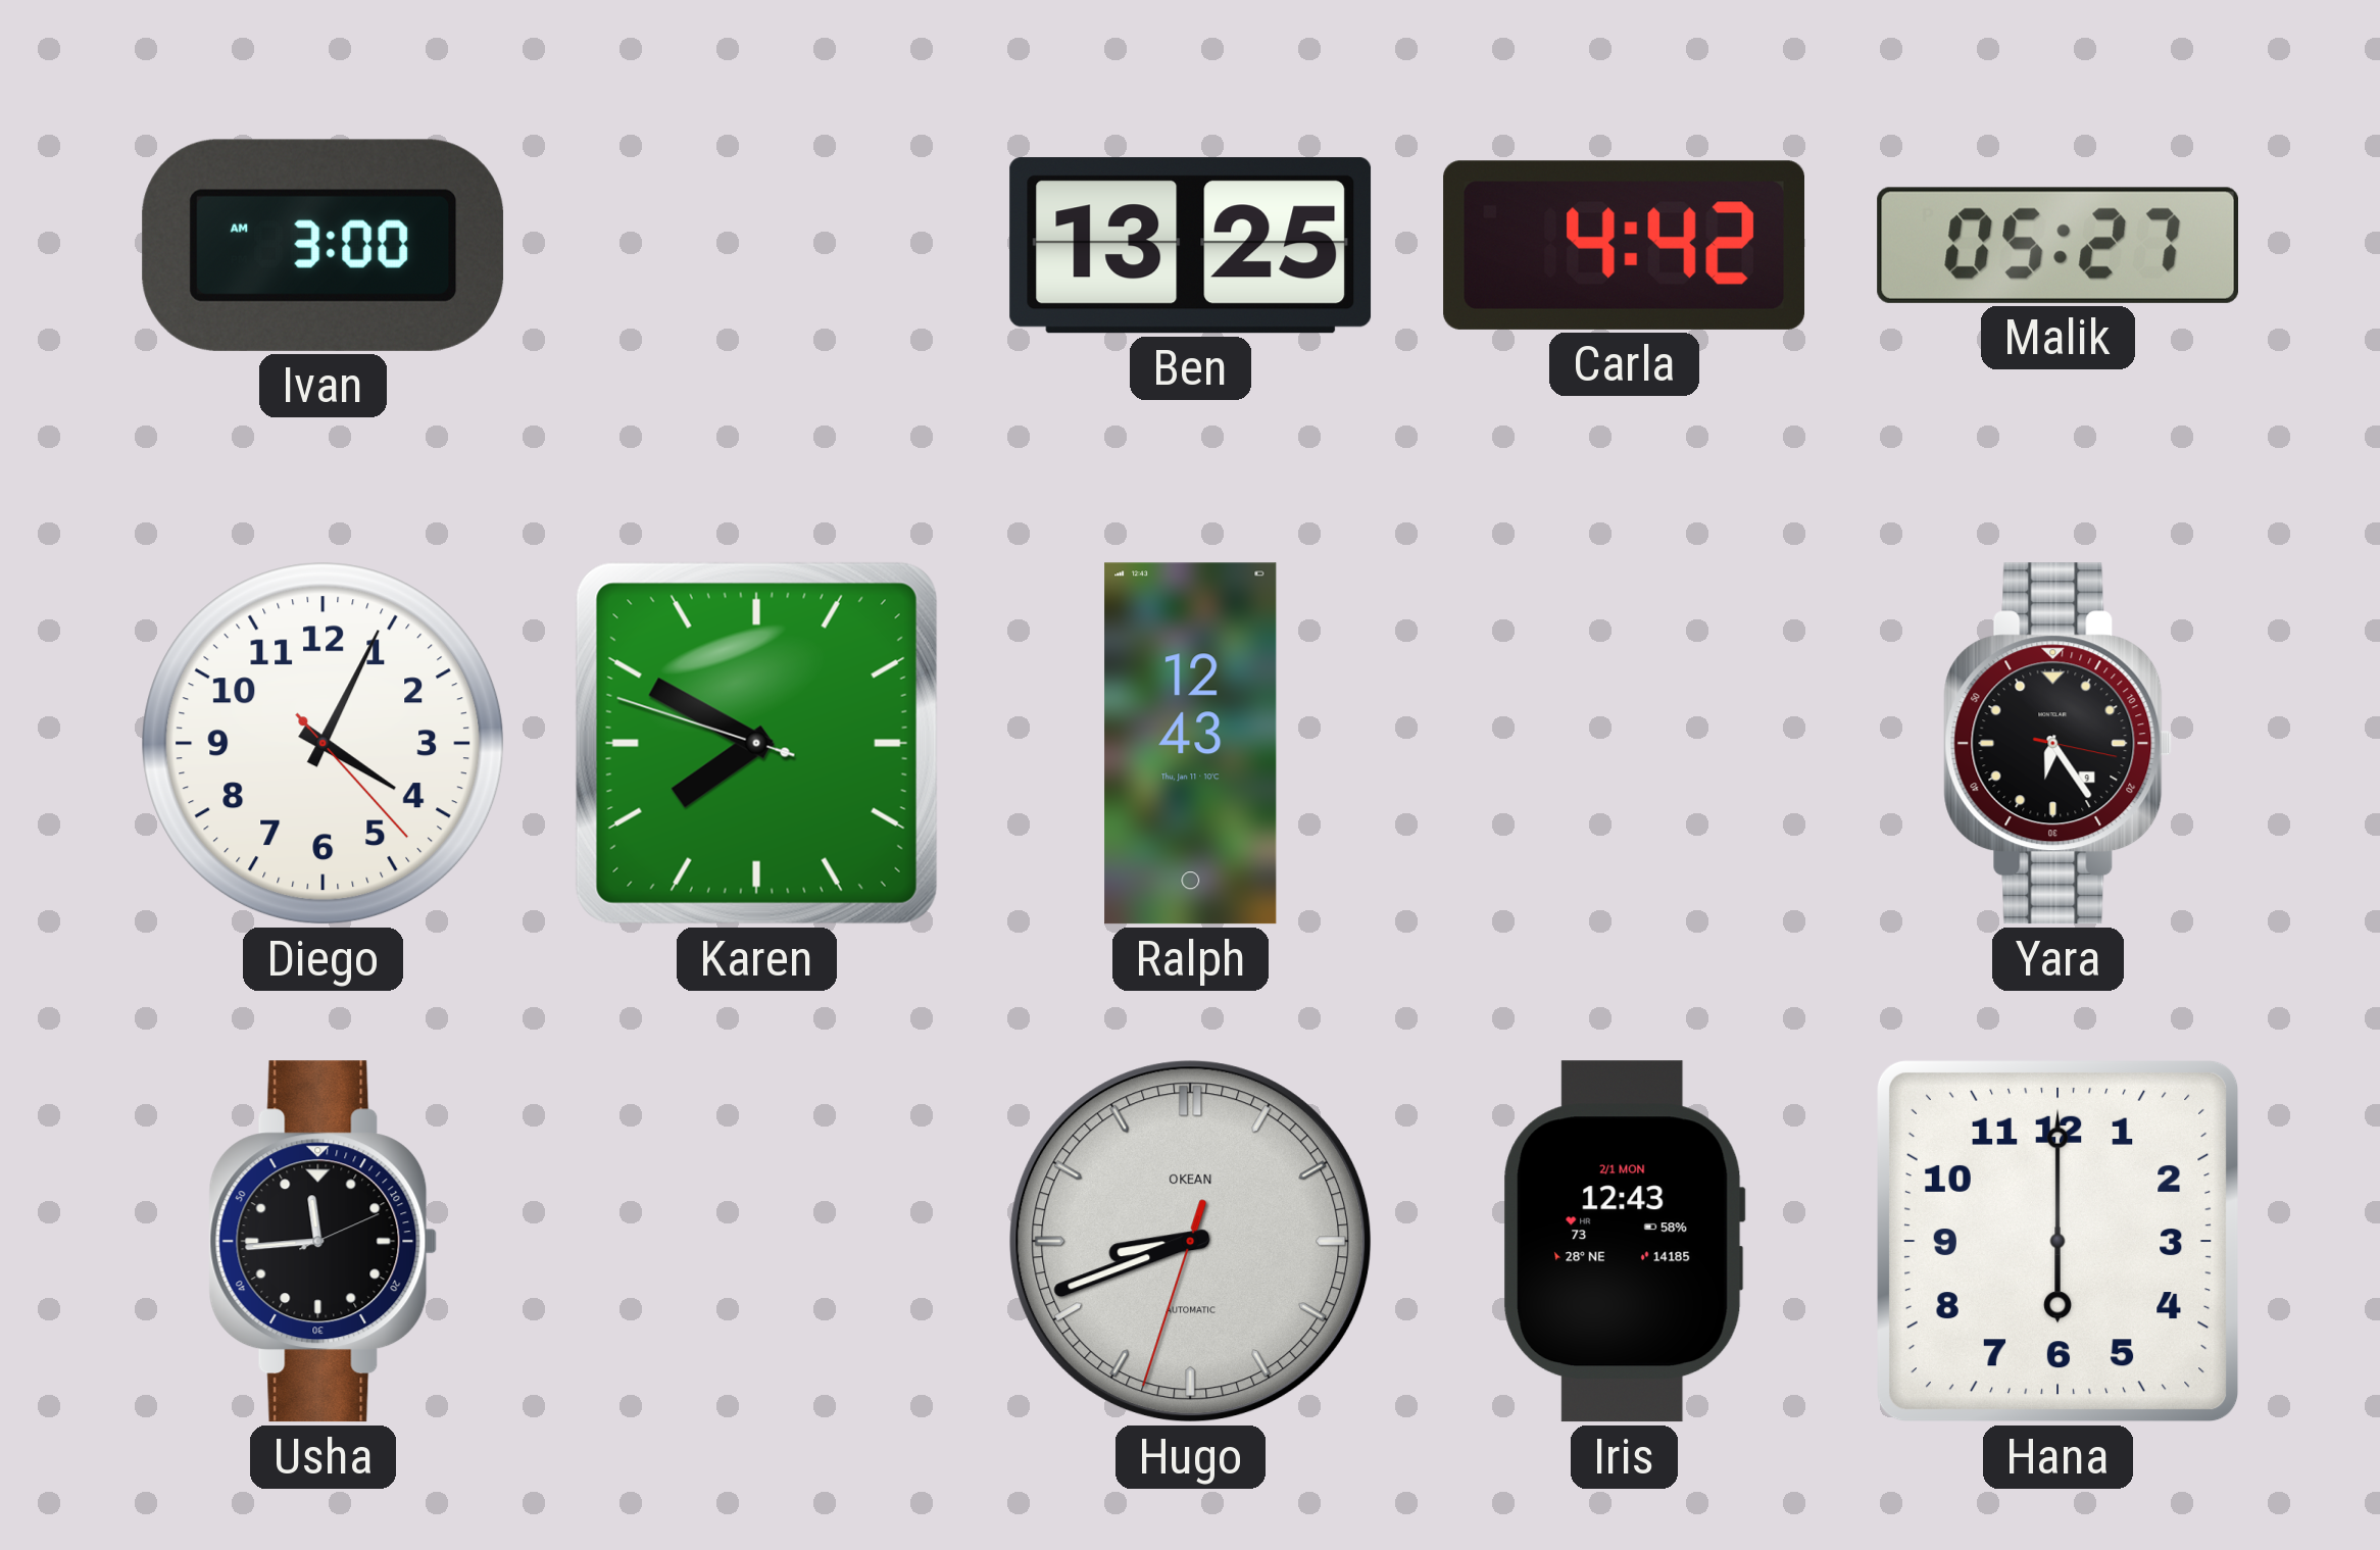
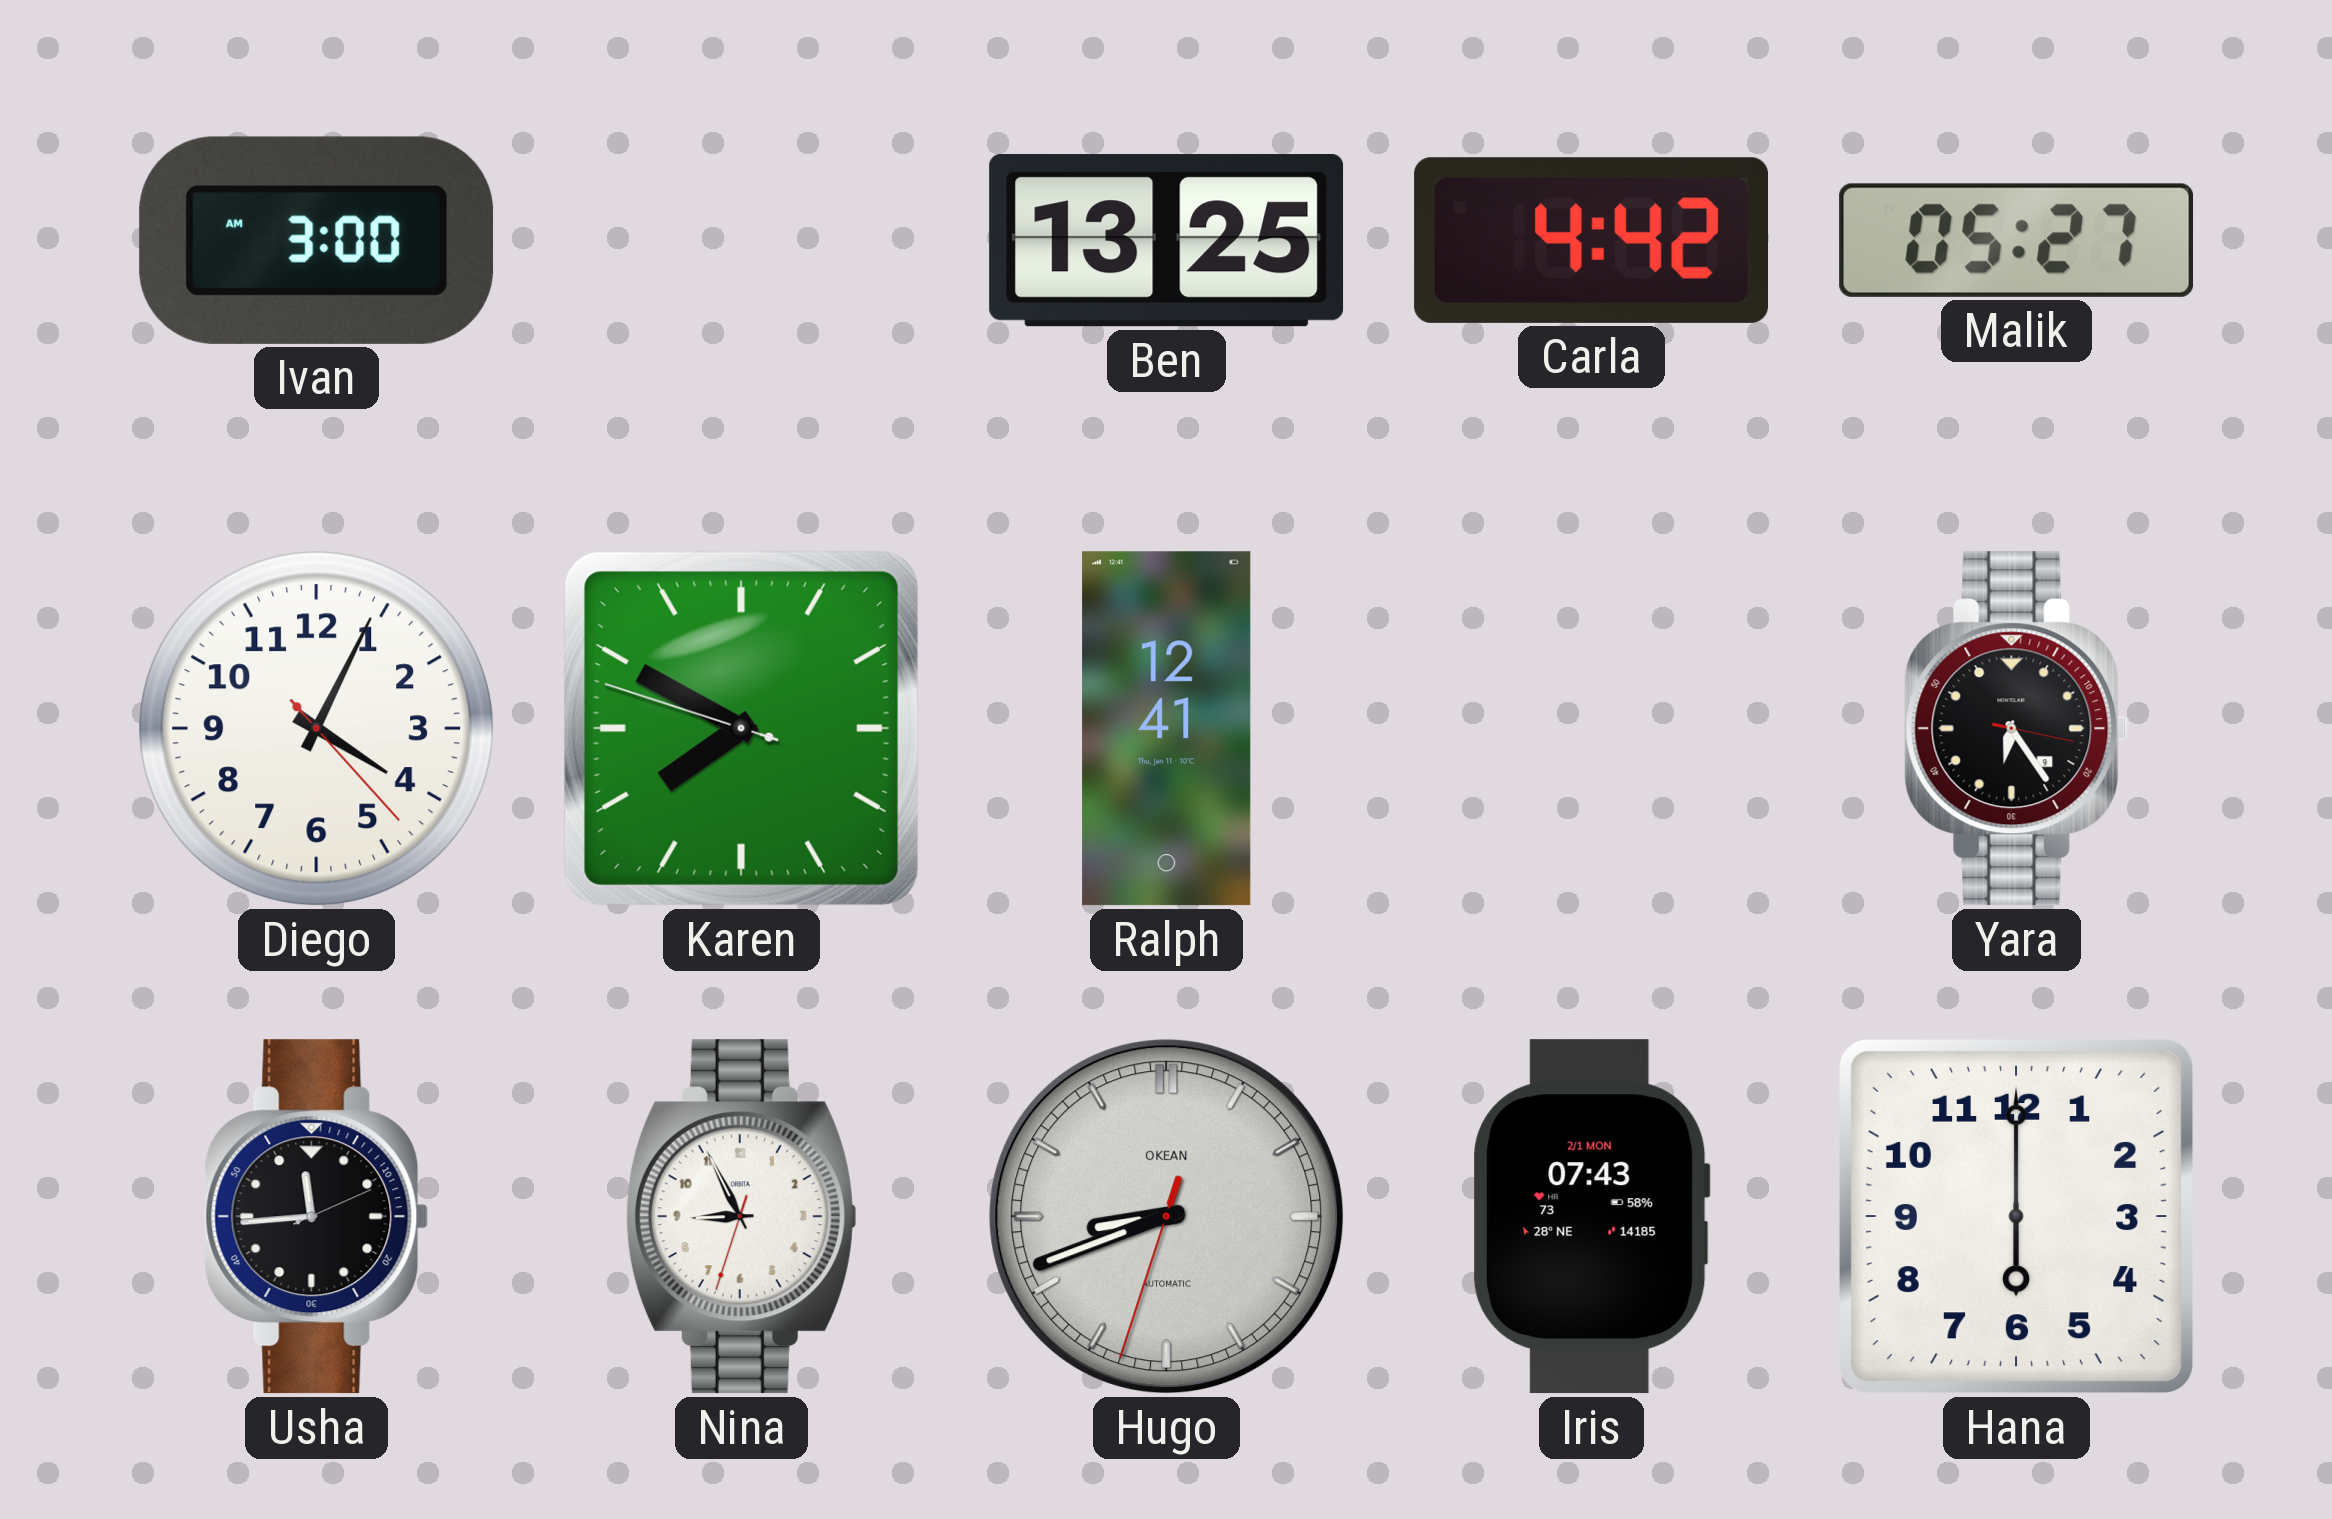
Ralph: 12:43 -> 12:41 (1167, 729)
Nina: none -> 8:55 (741, 1217)
Iris: 12:43 -> 07:43 (1591, 1217)
